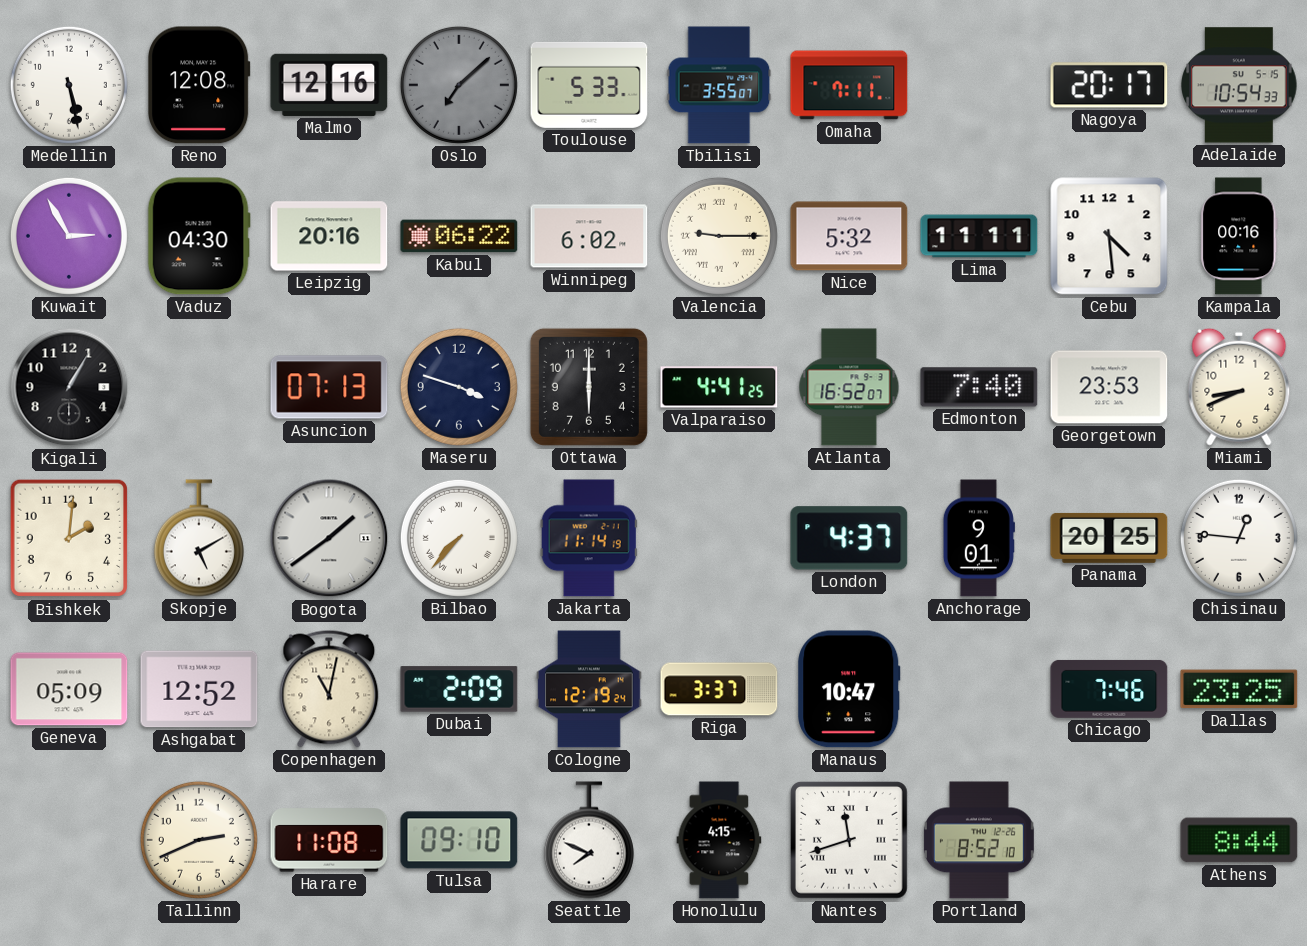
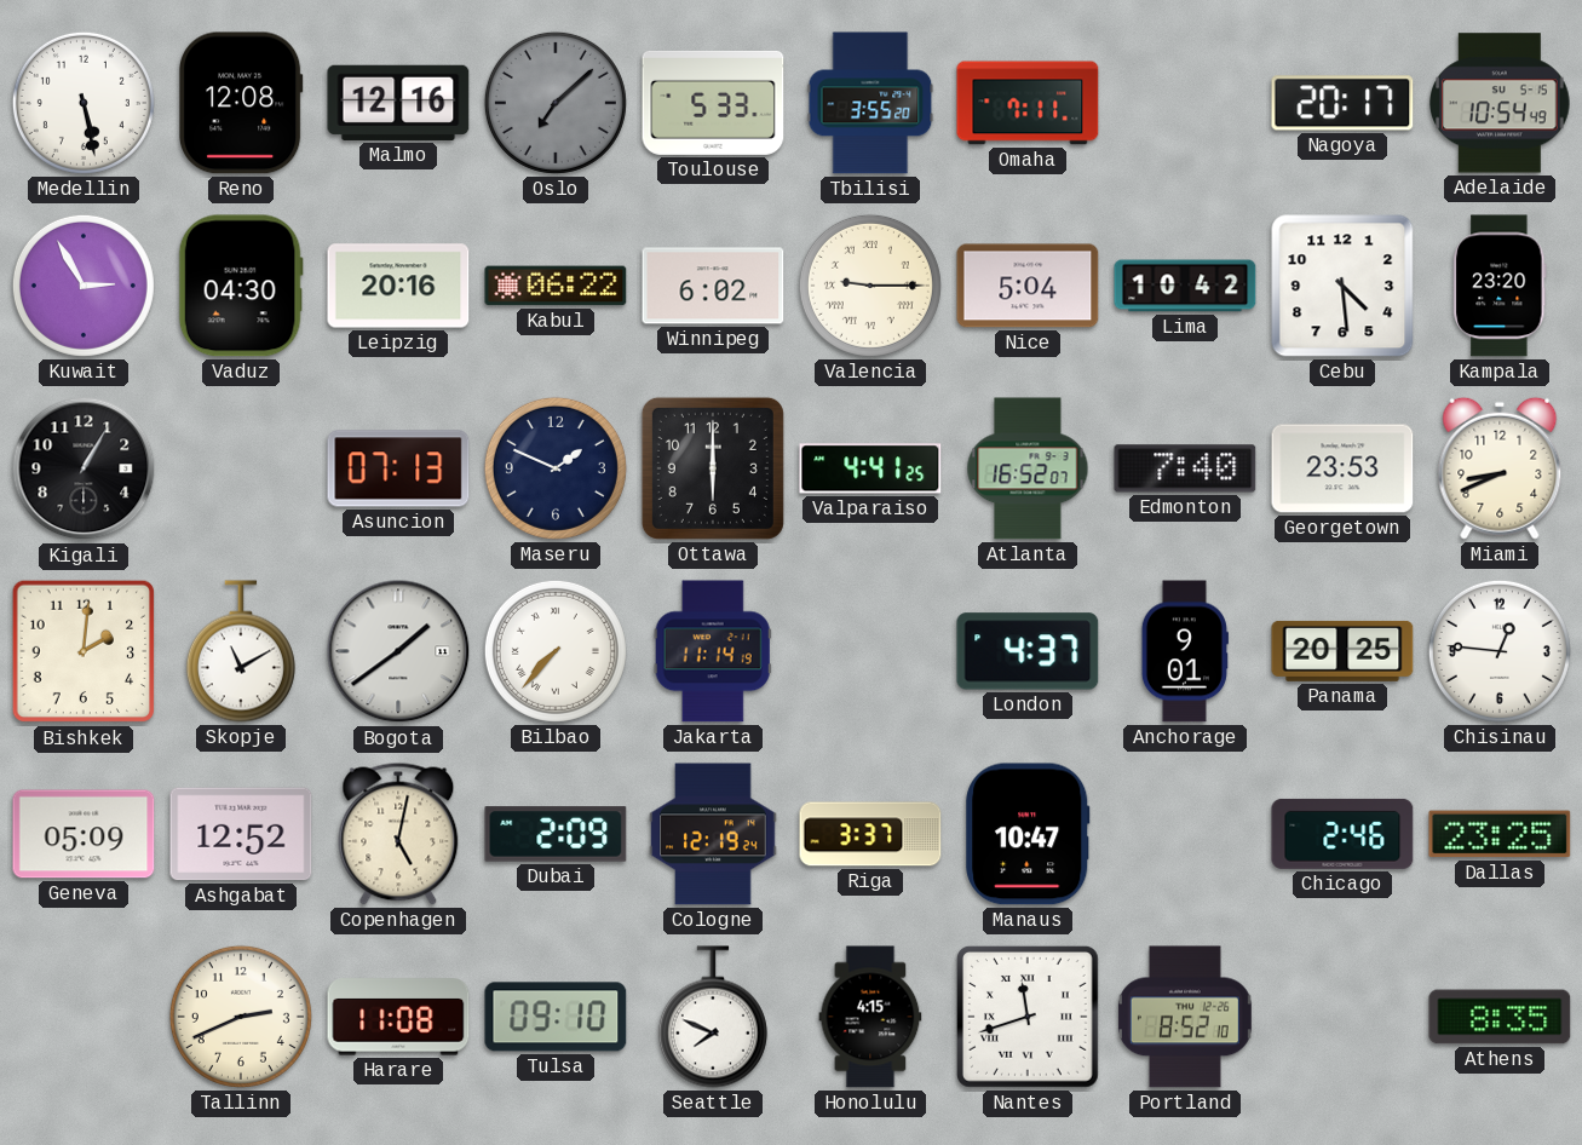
Tbilisi: 3:55:07 -> 3:55:20 (870, 103)
Adelaide: 10:54:33 -> 10:54:49 (1500, 103)
Nice: 5:32 -> 5:04 (1028, 286)
Lima: 11:11 -> 10:42 (1185, 286)
Kampala: 00:16 -> 23:20 (1500, 286)
Maseru: 3:48 -> 1:49 (556, 468)
Skopje: 5:10 -> 11:10 (241, 651)
Copenhagen: 11:02 -> 5:02 (398, 834)
Chicago: 7:46 -> 2:46 (1342, 834)
Athens: 8:44 -> 8:35 (1500, 1017)
